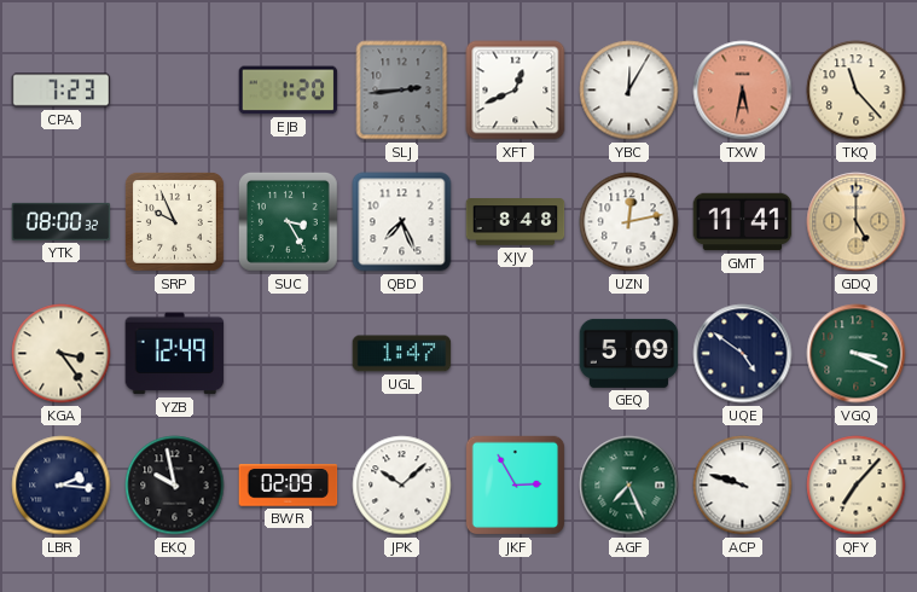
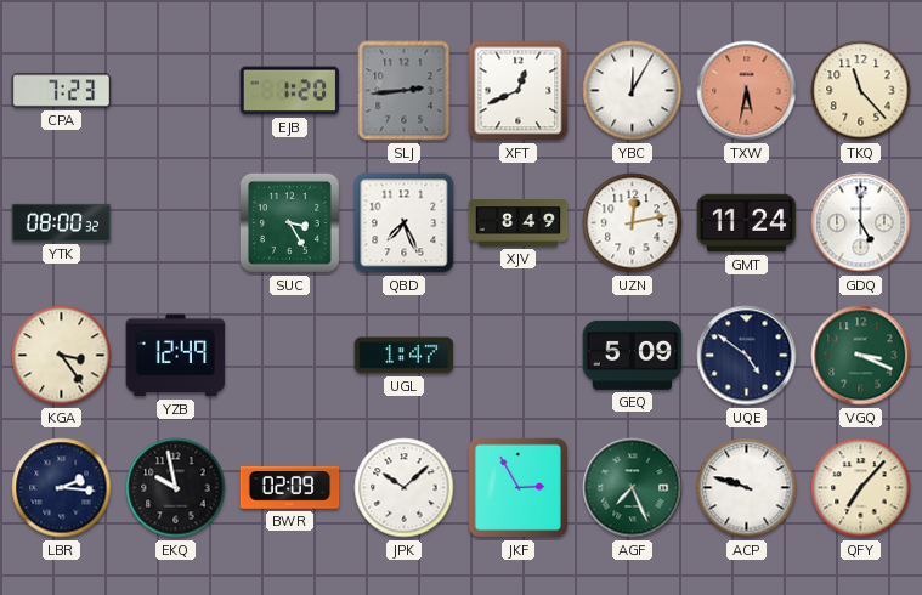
SRP: 9:56 -> none (174, 221)
XJV: 8:48 -> 8:49 (519, 223)
GMT: 11:41 -> 11:24 (747, 223)
GDQ dial: champagne -> white (861, 223)
